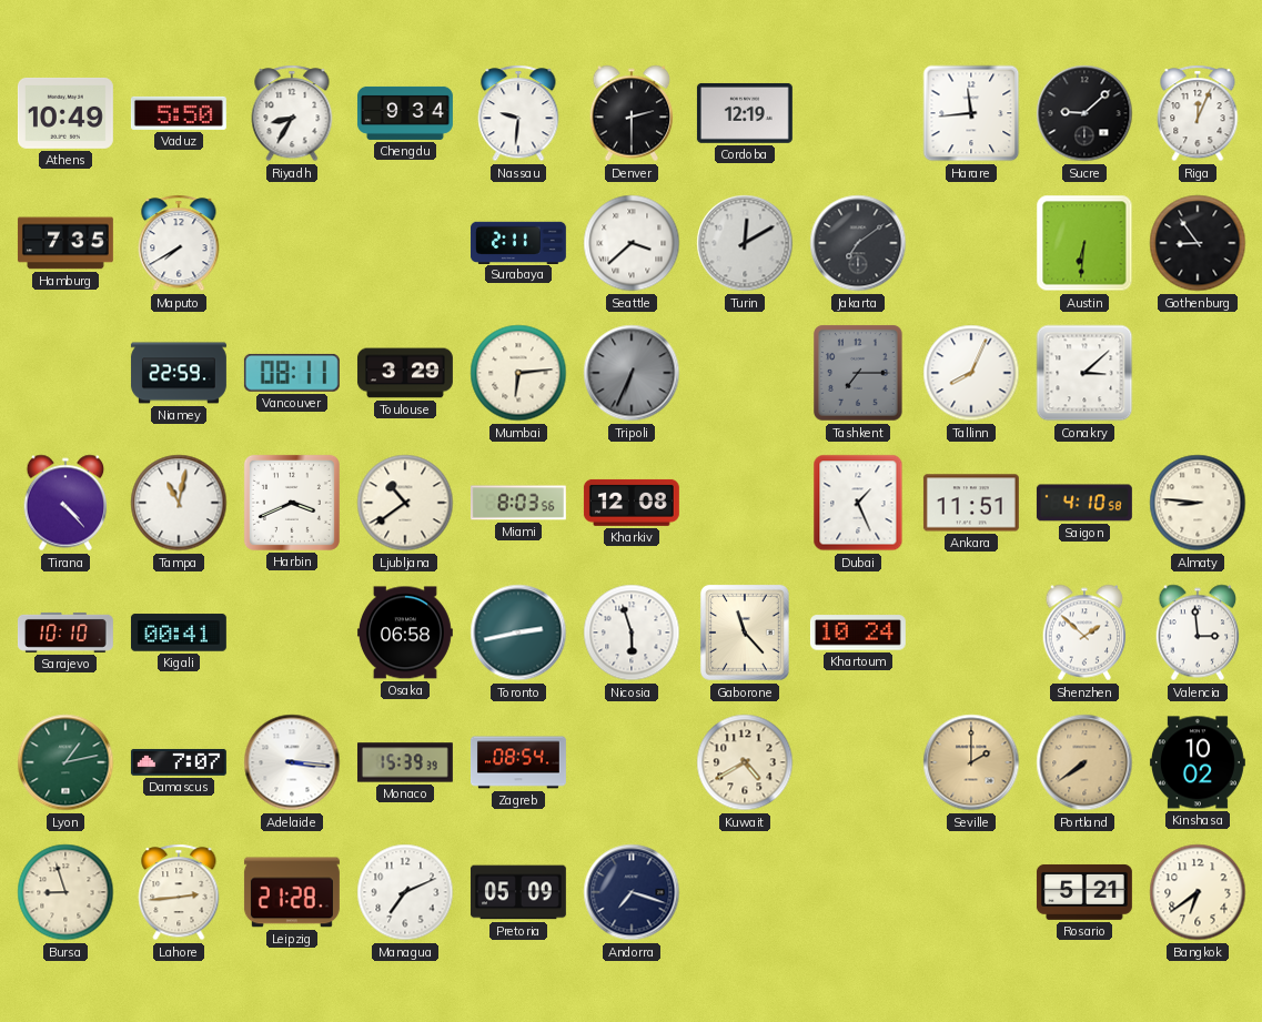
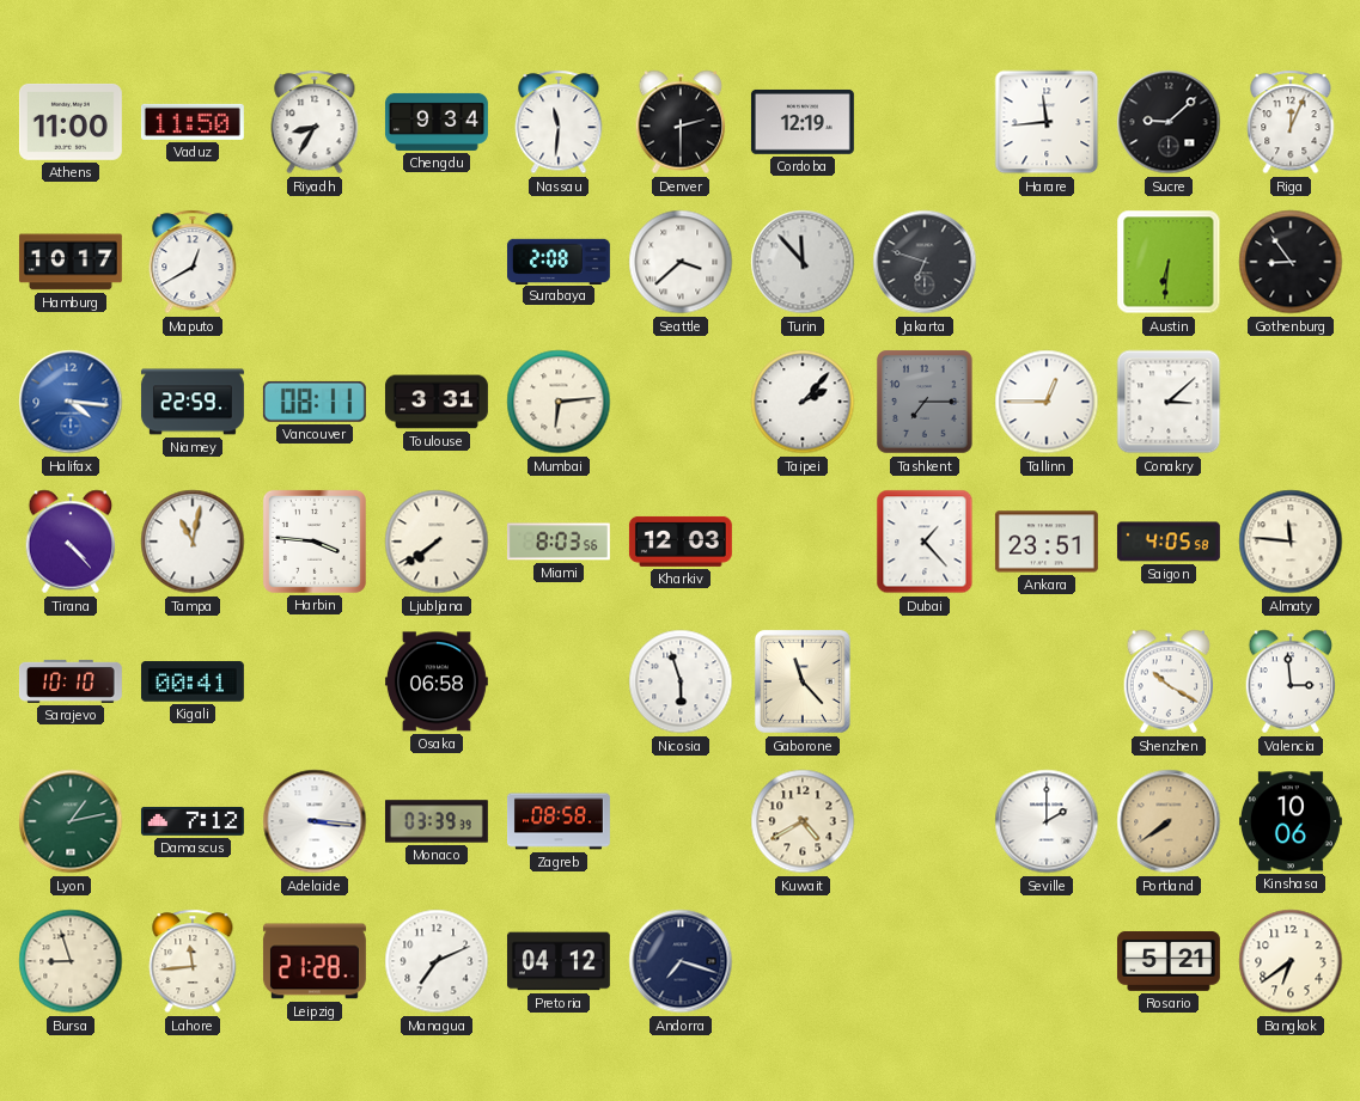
Athens: 10:49 -> 11:00 (71, 122)
Vaduz: 5:50 -> 11:50 (193, 122)
Nassau: 9:31 -> 11:31 (559, 122)
Hamburg: 7:35 -> 10:17 (71, 262)
Maputo: 7:40 -> 12:40 (193, 262)
Surabaya: 2:11 -> 2:08 (559, 261)
Turin: 12:10 -> 11:53 (803, 262)
Jakarta: 7:09 -> 6:48 (925, 262)
Halifax: none -> 4:16 (71, 402)
Toulouse: 3:29 -> 3:31 (437, 402)
Tripoli: 6:34 -> none (632, 373)
Taipei: none -> 2:07 (803, 402)
Tallinn: 8:04 -> 12:45 (1047, 402)
Harbin: 3:41 -> 3:46 (315, 542)
Ljubljana: 10:39 -> 7:39 (437, 542)
Kharkiv: 12:08 -> 12:03 (681, 542)
Dubai: 1:26 -> 1:23 (925, 542)
Ankara: 11:51 -> 23:51 (1047, 542)
Saigon: 4:10 -> 4:05 (1169, 542)
Almaty: 8:46 -> 11:46 (1291, 542)
Toronto: 2:43 -> none (518, 633)
Khartoum: 10:24 -> none (858, 633)
Shenzhen: 1:52 -> 10:20 (1169, 681)
Damascus: 7:07 -> 7:12 (193, 821)
Monaco: 15:39 -> 03:39 (437, 821)
Zagreb: 08:54 -> 08:58 (560, 821)
Seville dial: champagne -> white (1047, 821)
Kinshasa: 10:02 -> 10:06 (1291, 821)
Lahore: 2:44 -> 11:44 (193, 961)
Pretoria: 05:09 -> 04:12 (559, 961)
